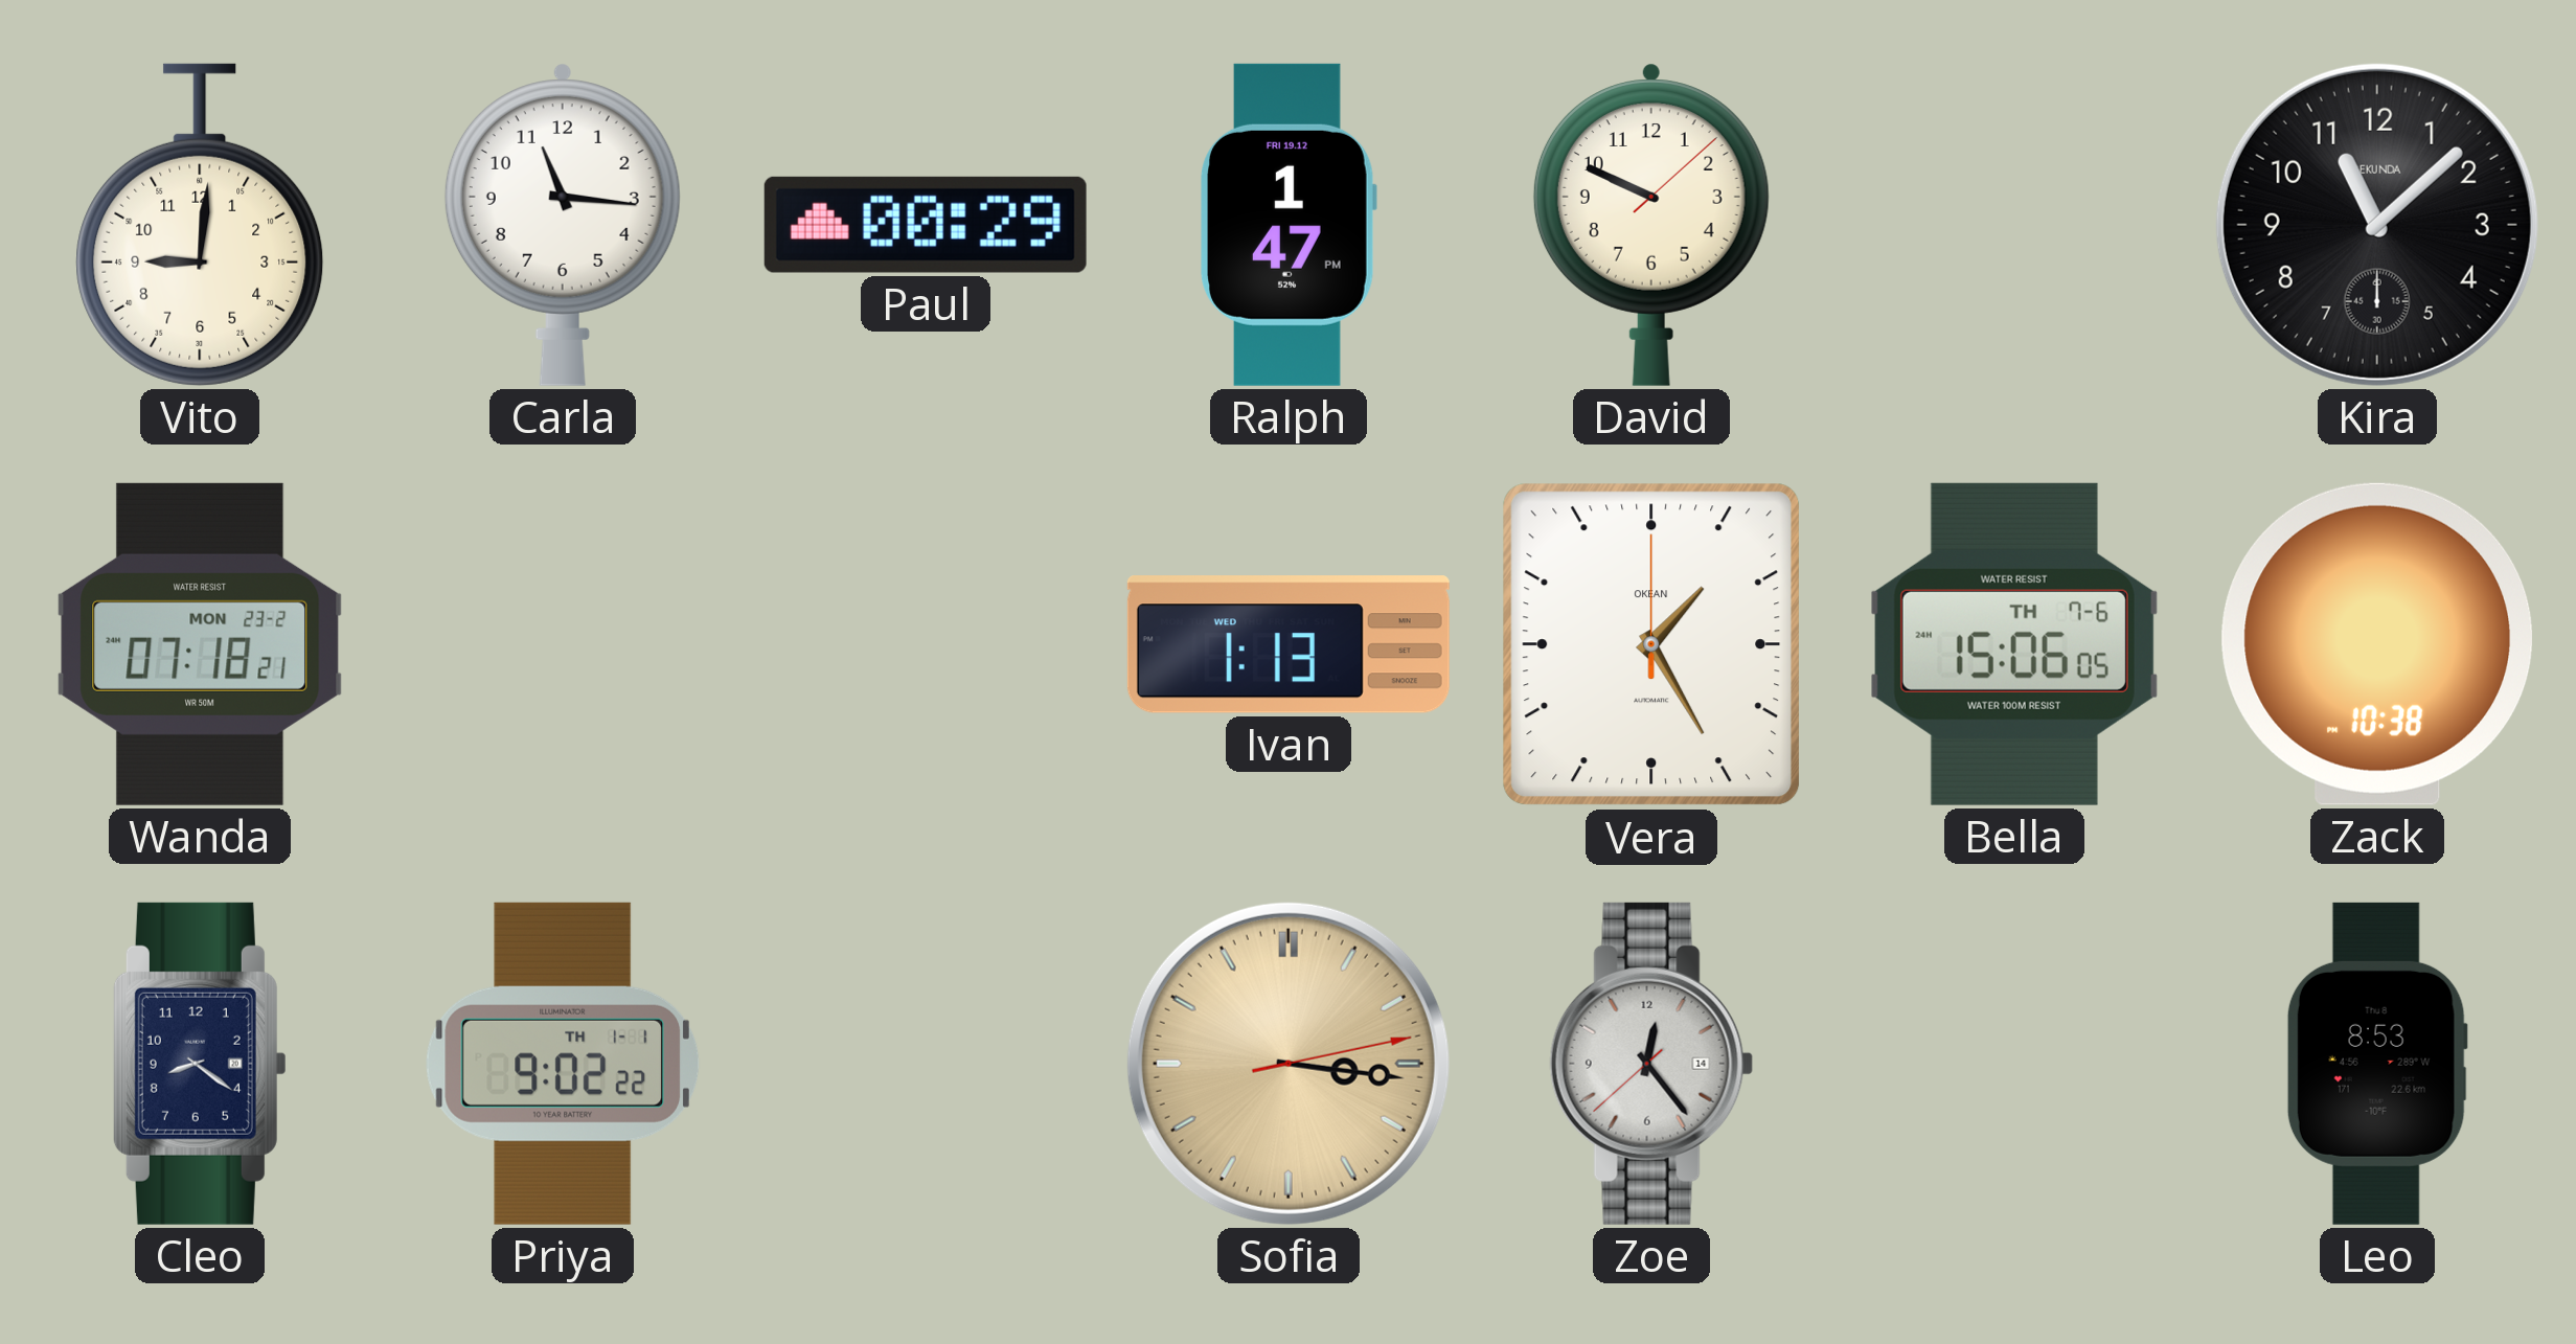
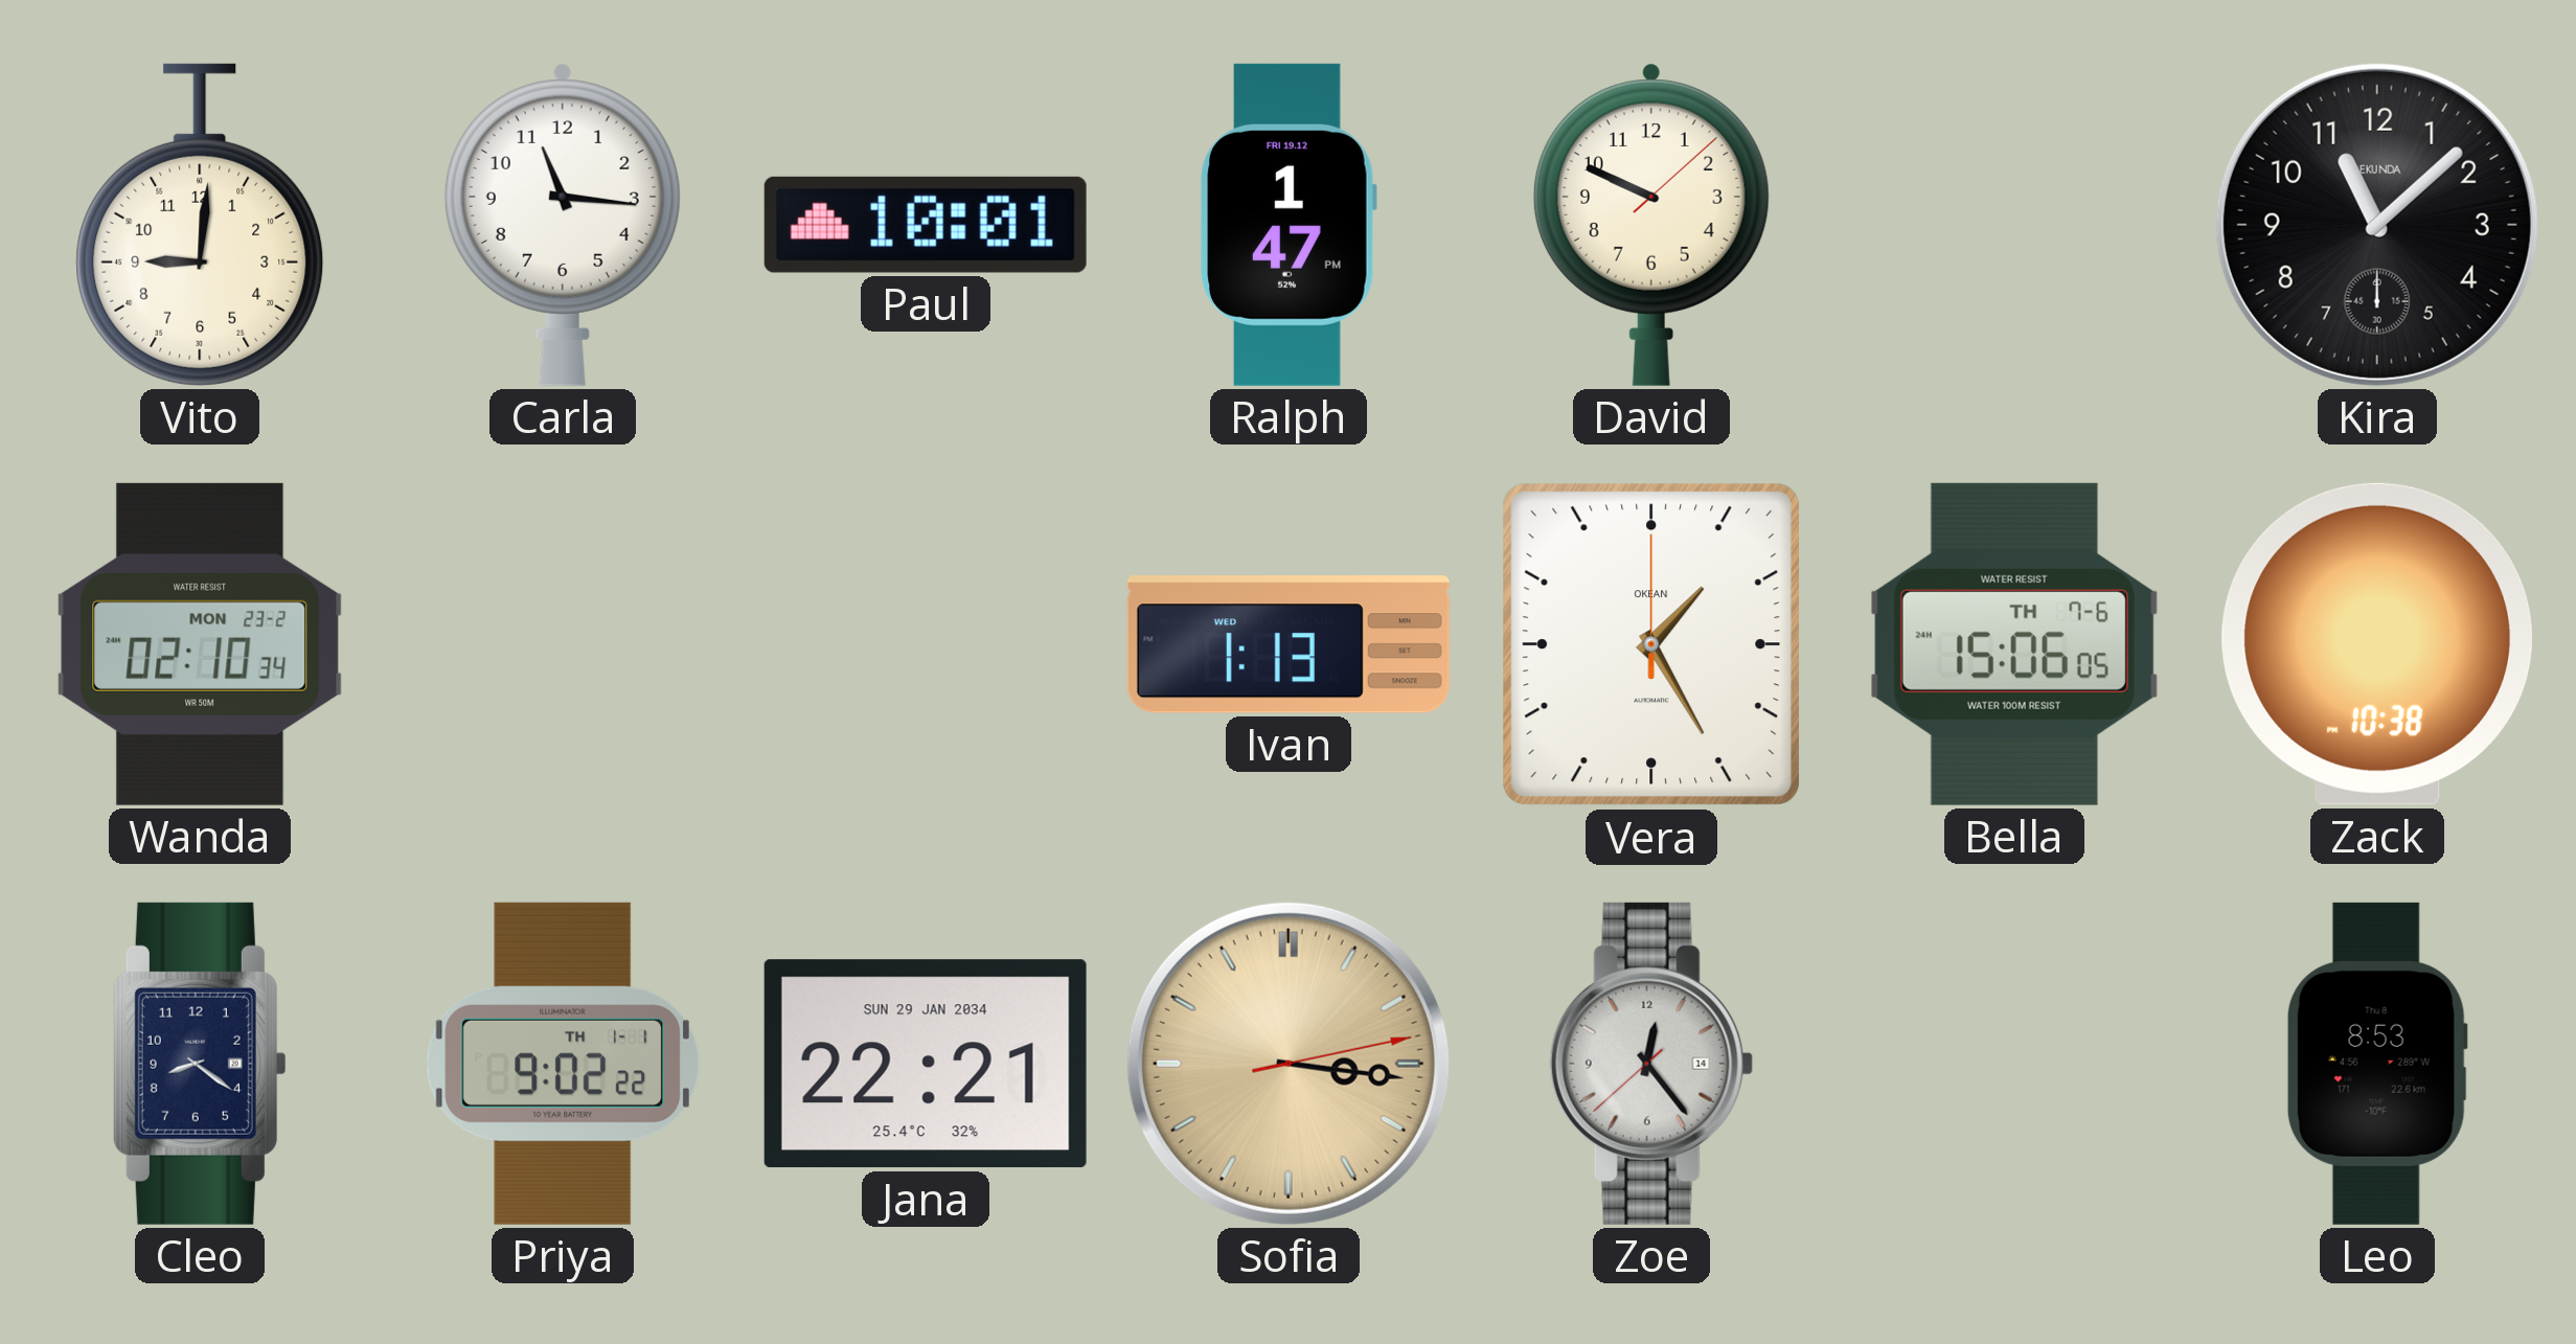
Paul: 00:29 -> 10:01 (926, 225)
Wanda: 07:18 -> 02:10 (200, 644)
Jana: none -> 22:21 (926, 1064)
